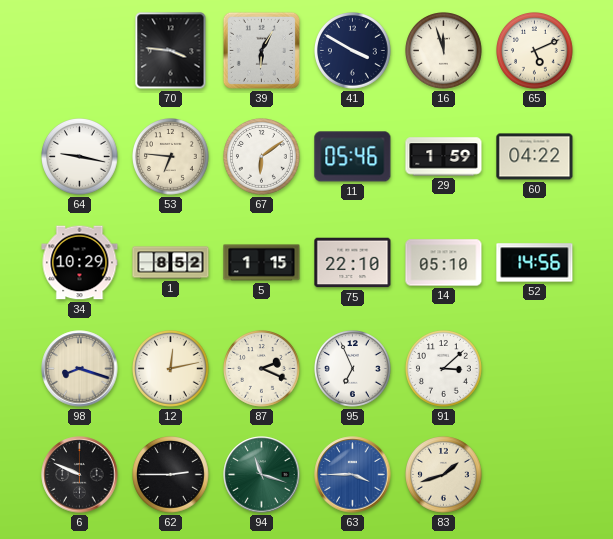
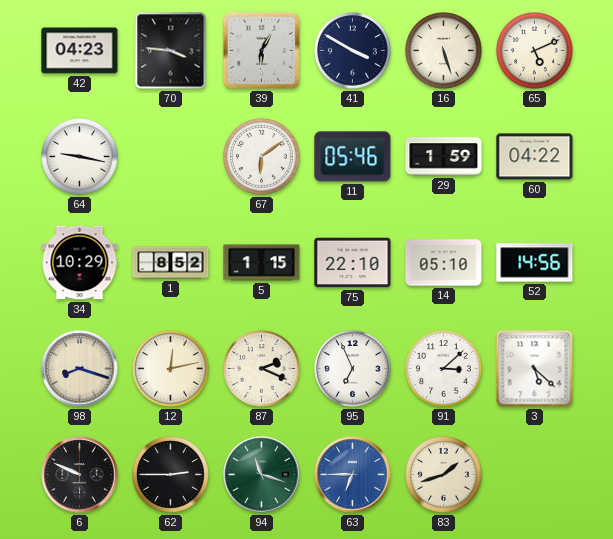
42: none -> 04:23 (80, 51)
16: 11:57 -> 5:27 (444, 51)
53: 6:46 -> none (171, 157)
3: none -> 5:22 (535, 369)
63: 3:45 -> 6:45 (353, 475)
